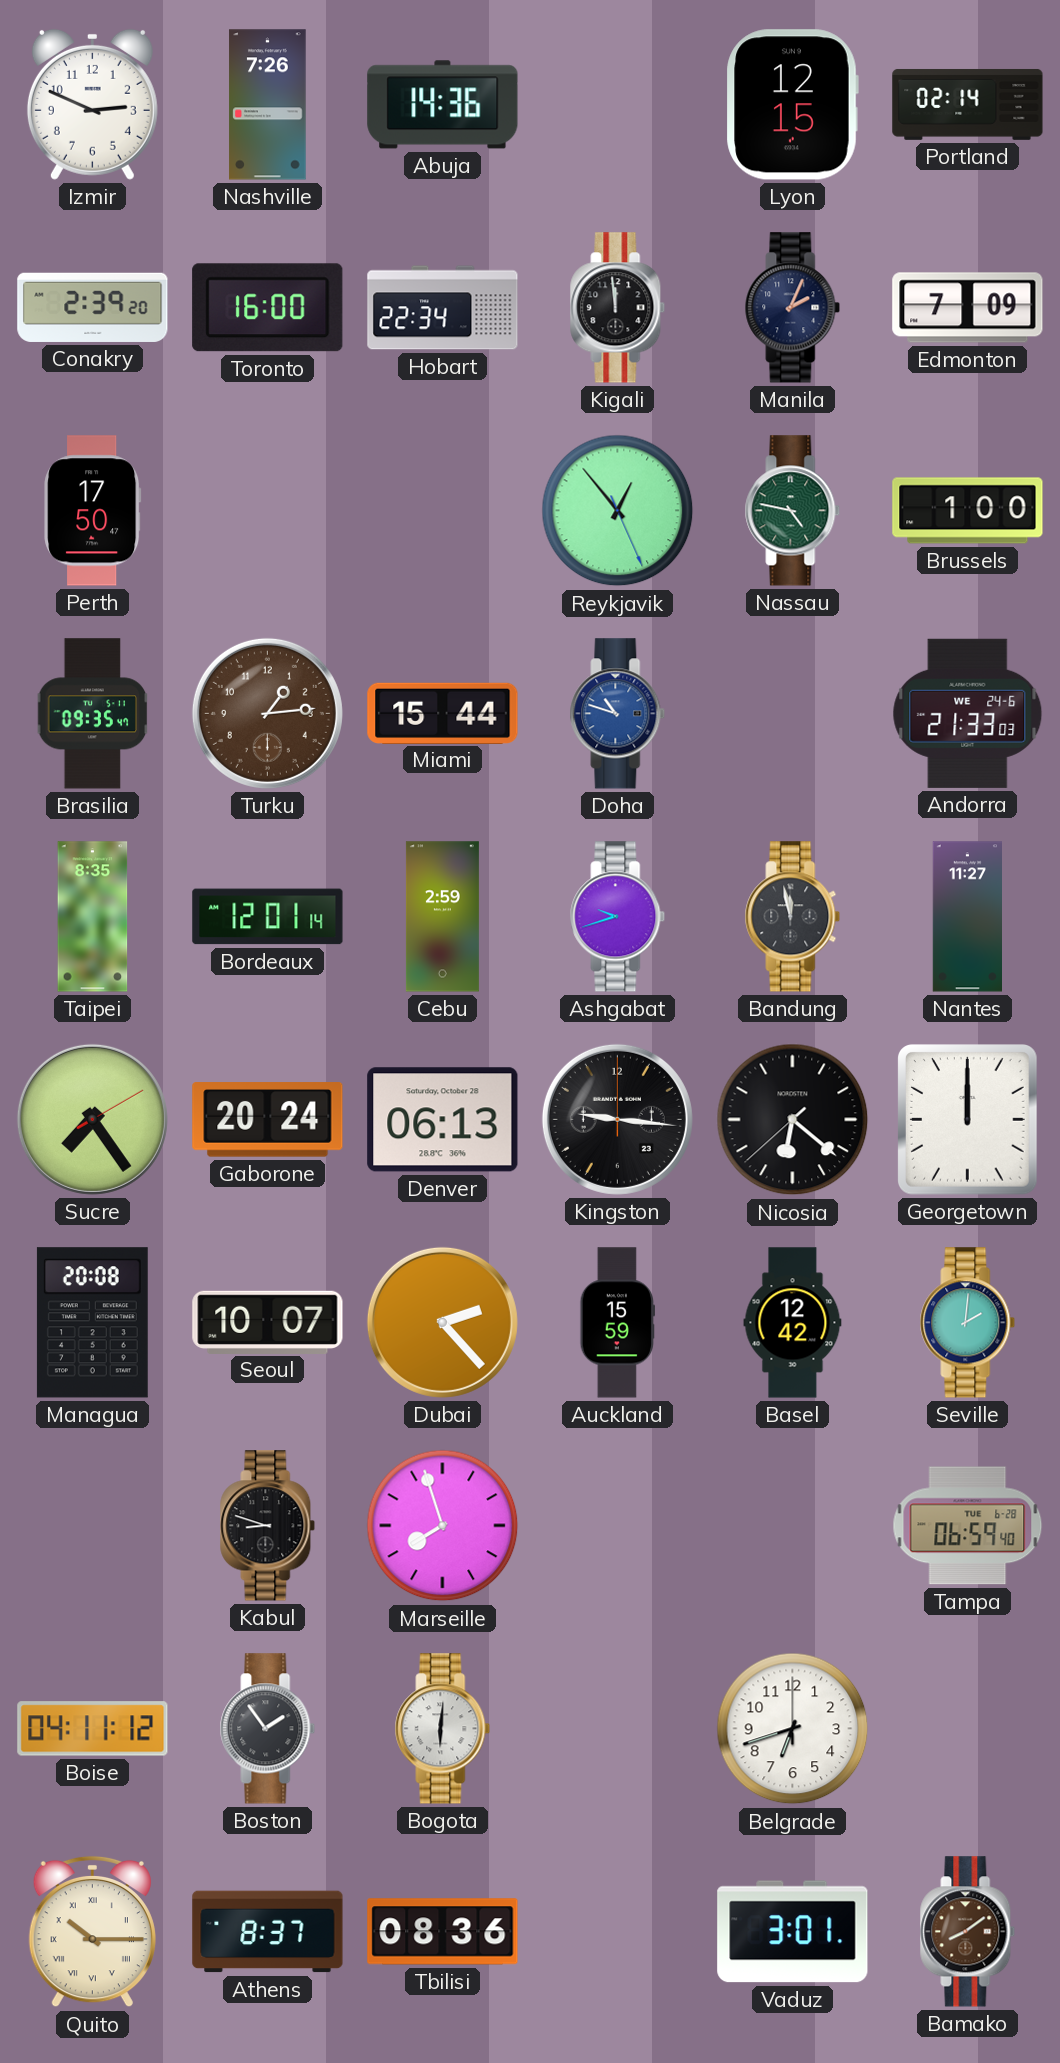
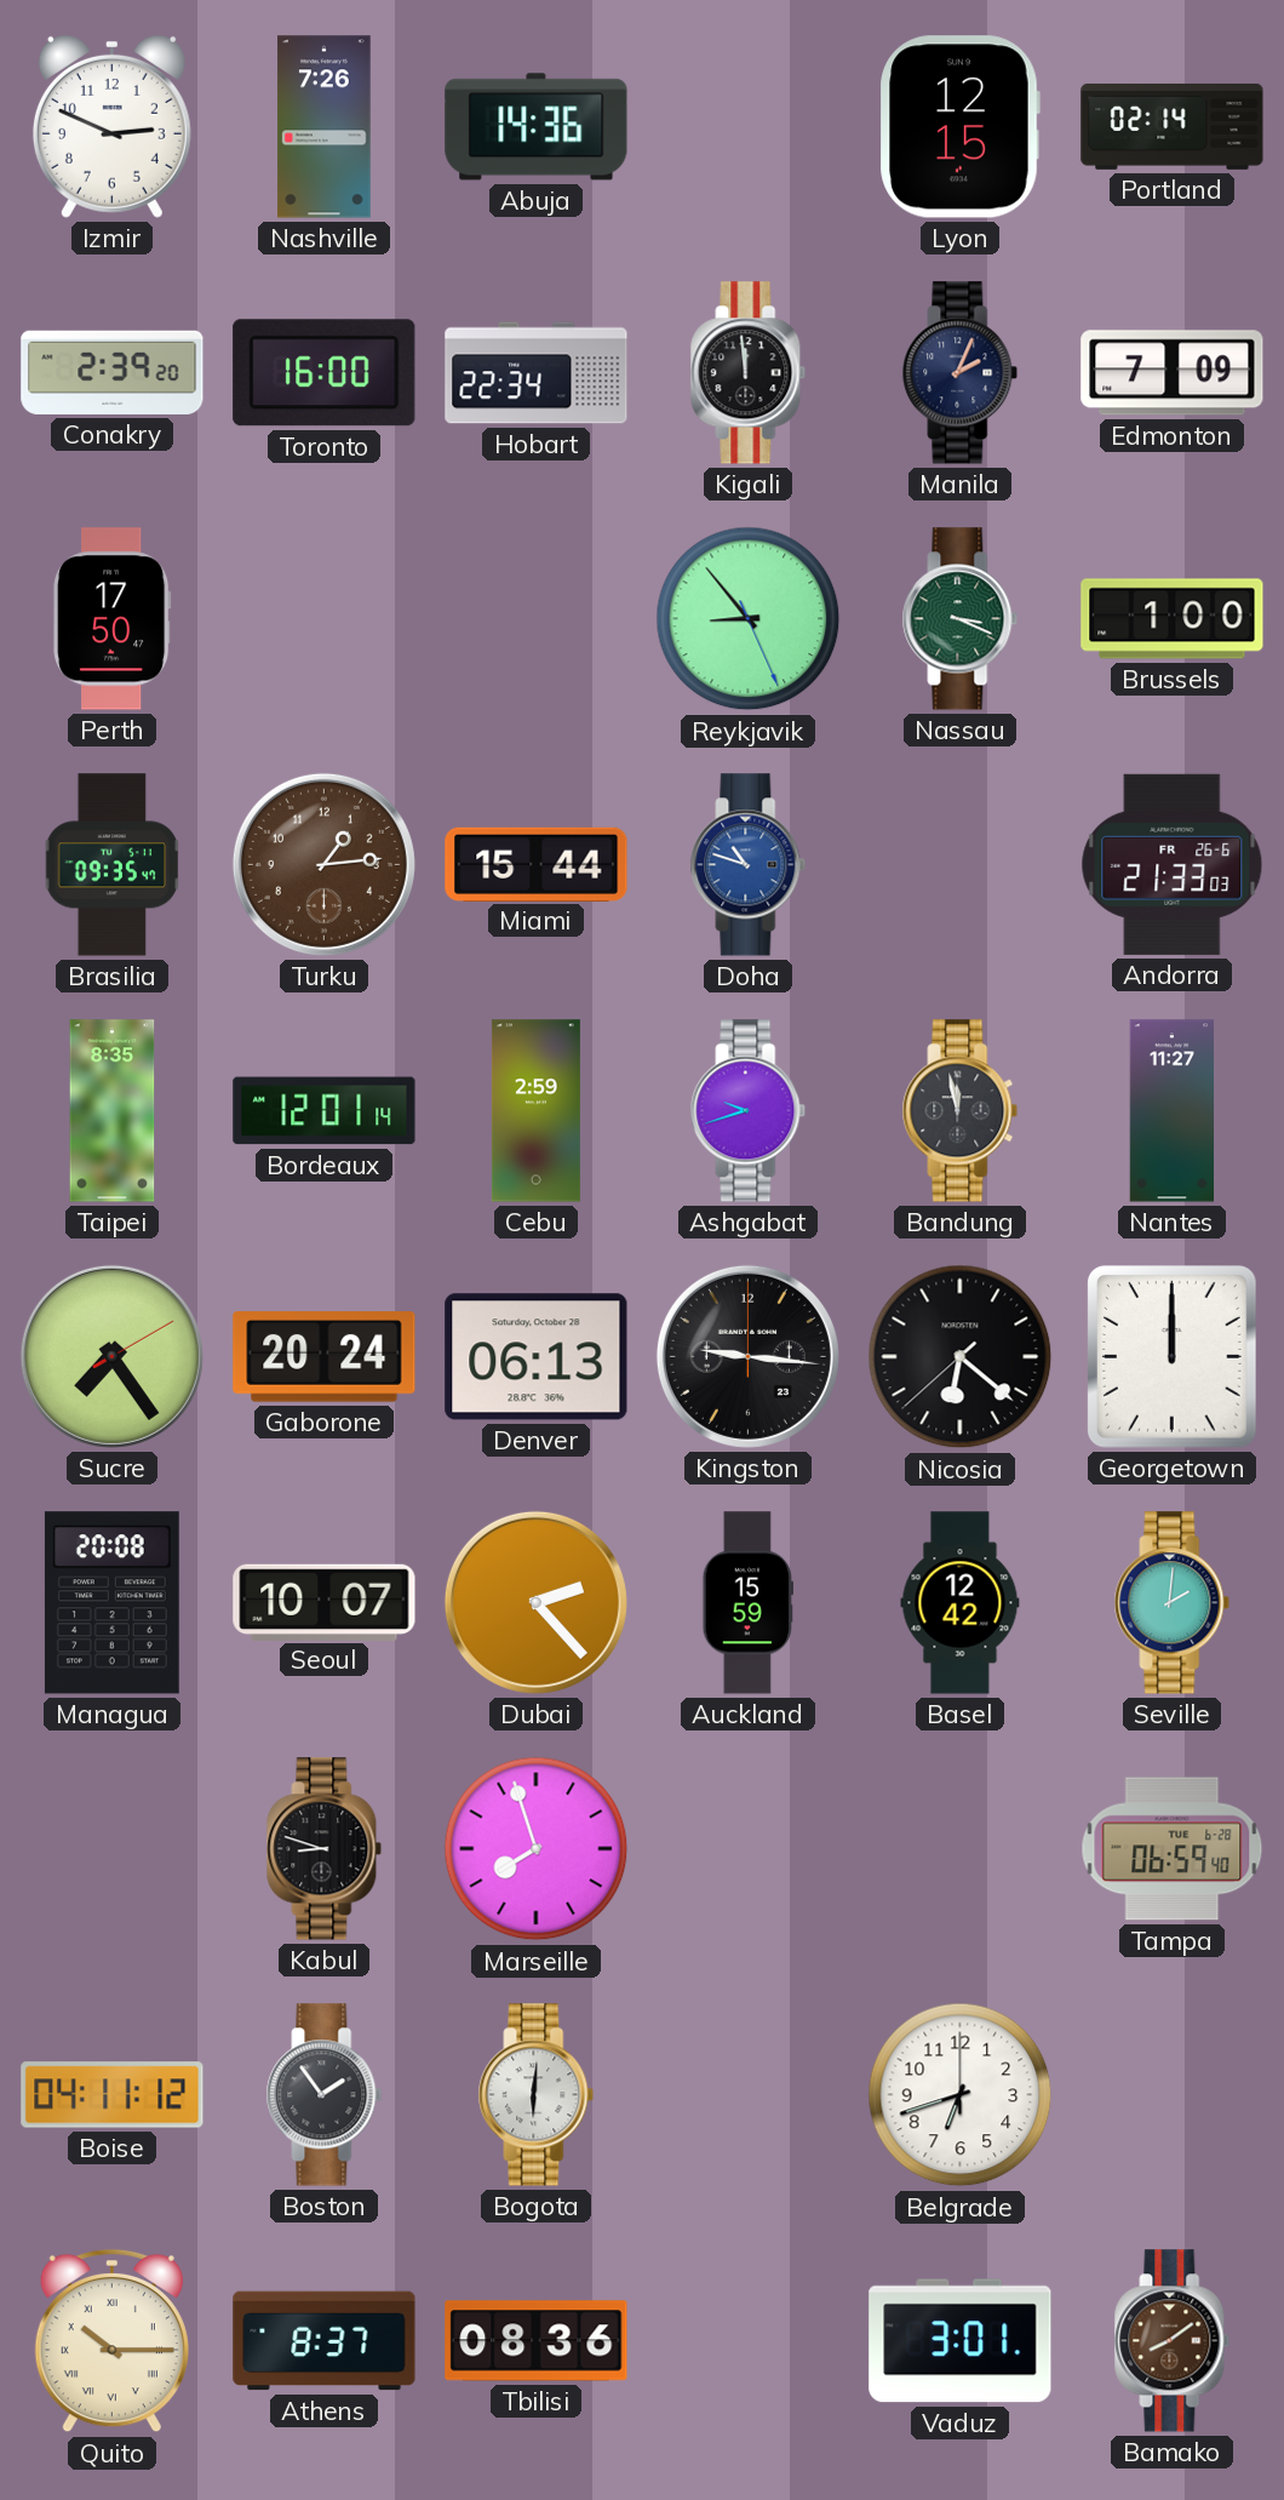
Reykjavik: 12:53 -> 8:53 (749, 619)
Nassau: 4:47 -> 3:19 (961, 619)
Andorra date: WE 24-6 -> FR 26-6 (1173, 864)
